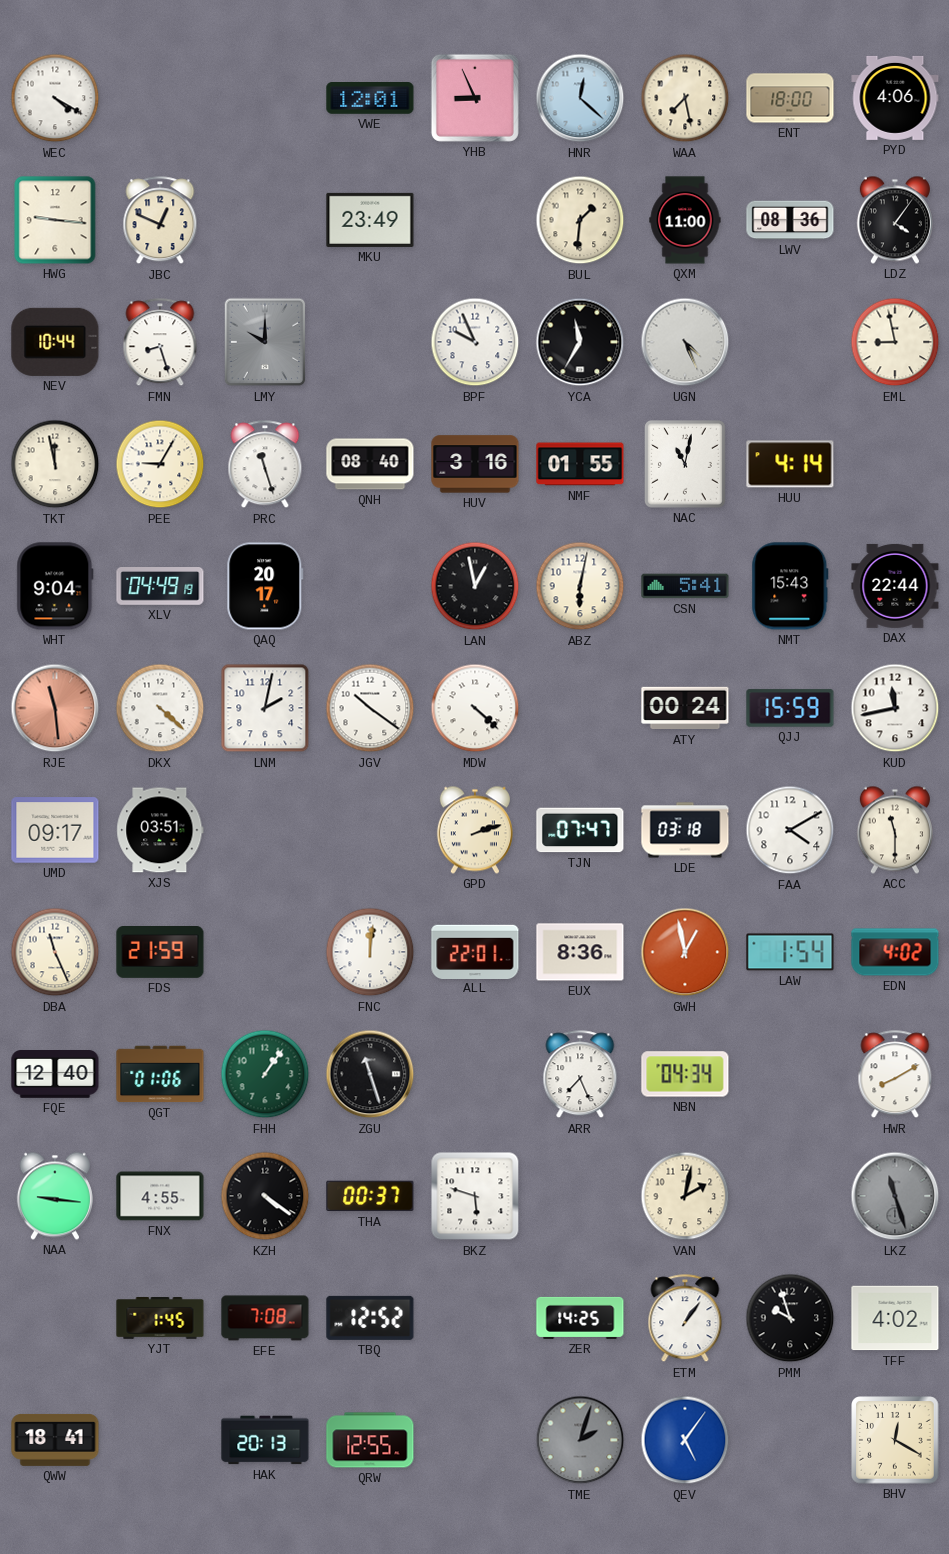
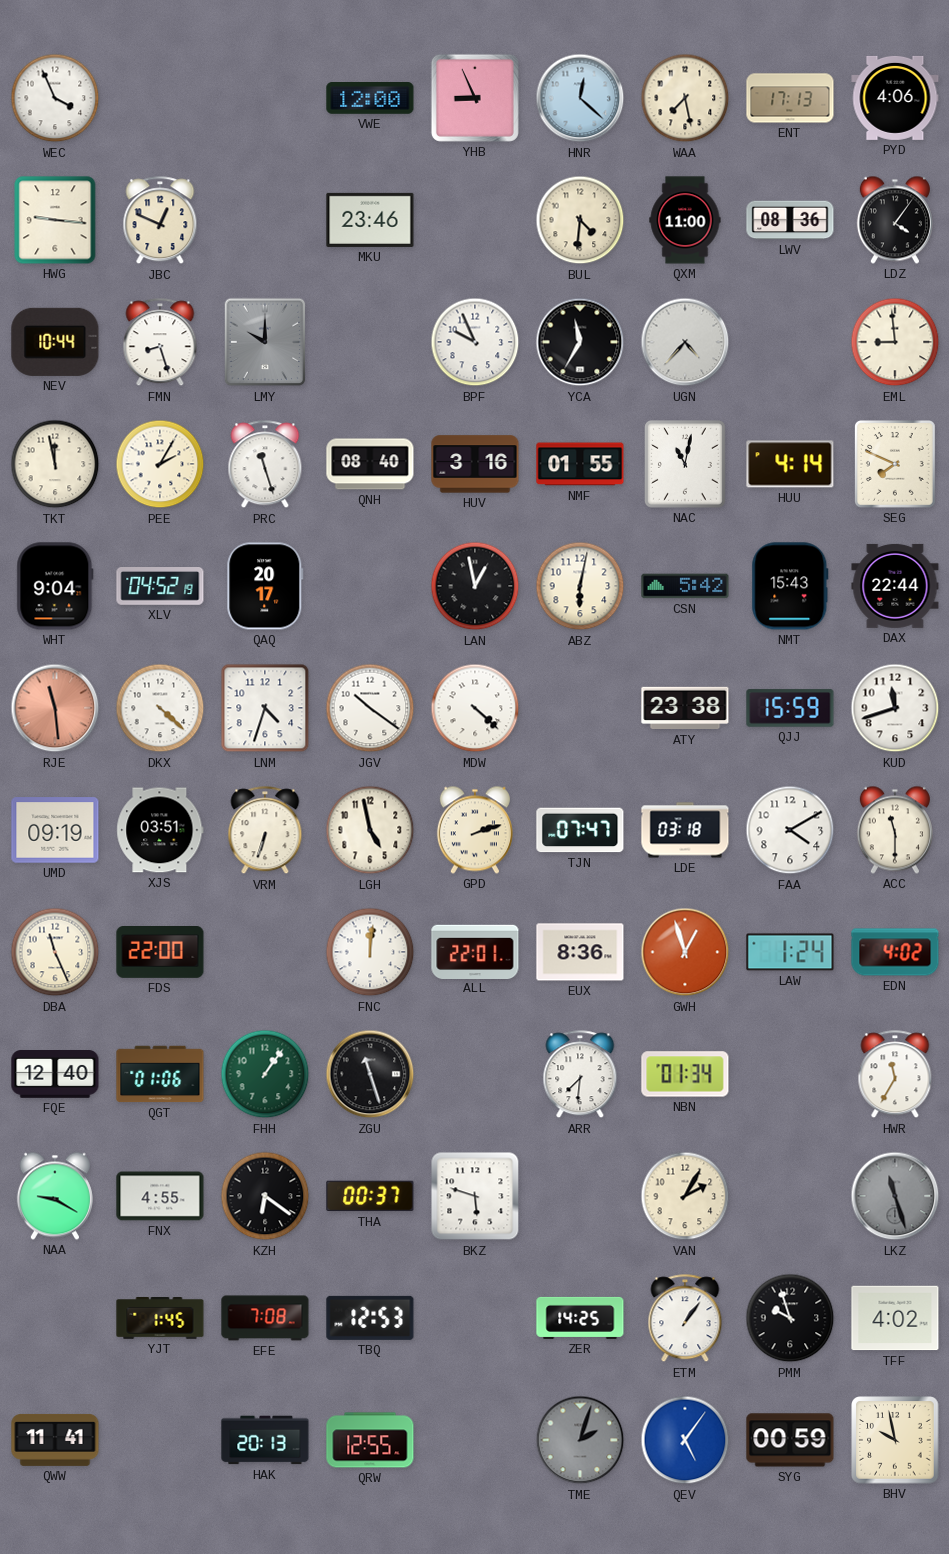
WEC: 4:20 -> 3:56 (55, 98)
VWE: 12:01 -> 12:00 (370, 99)
ENT: 18:00 -> 17:13 (790, 98)
MKU: 23:49 -> 23:46 (370, 220)
BUL: 1:31 -> 4:31 (580, 220)
UGN: 4:26 -> 4:37 (685, 342)
EML: 8:58 -> 8:59 (895, 342)
PEE: 9:05 -> 2:05 (160, 464)
SEG: none -> 7:49 (896, 465)
XLV: 04:49 -> 04:52 (160, 587)
CSN: 5:41 -> 5:42 (685, 586)
LNM: 2:02 -> 4:33 (265, 708)
ATY: 00:24 -> 23:38 (685, 708)
KUD: 11:43 -> 11:42 (895, 708)
UMD: 09:17 -> 09:19 (55, 830)
VRM: none -> 6:33 (265, 831)
LGH: none -> 4:58 (370, 830)
FDS: 21:59 -> 22:00 (160, 953)
GWH: 12:58 -> 12:57 (685, 952)
LAW: 1:54 -> 1:24 (790, 952)
ARR: 7:26 -> 7:31 (580, 1075)
NBN: 04:34 -> 01:34 (685, 1074)
HWR: 8:10 -> 11:35 (895, 1075)
NAA: 9:16 -> 9:20 (55, 1196)
KZH: 4:21 -> 6:21 (265, 1196)
VAN: 2:02 -> 2:05 (685, 1196)
TBQ: 12:52 -> 12:53 (370, 1318)
QWW: 18:41 -> 11:41 (55, 1440)
SYG: none -> 00:59 (790, 1440)
BHV: 12:20 -> 9:58 (895, 1440)
